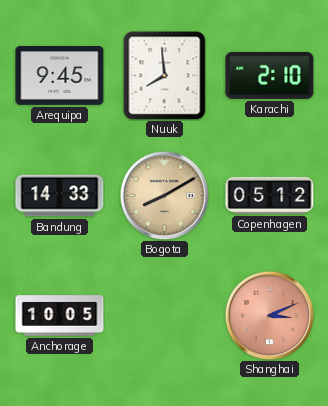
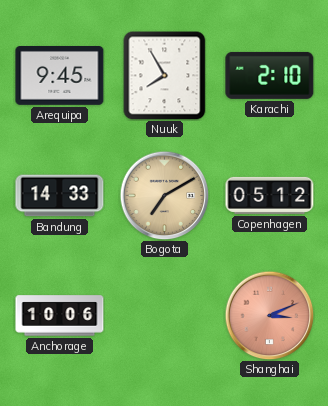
Nuuk: 7:59 -> 7:55 (165, 75)
Bogota: 8:10 -> 7:10 (164, 195)
Anchorage: 10:05 -> 10:06 (60, 316)
